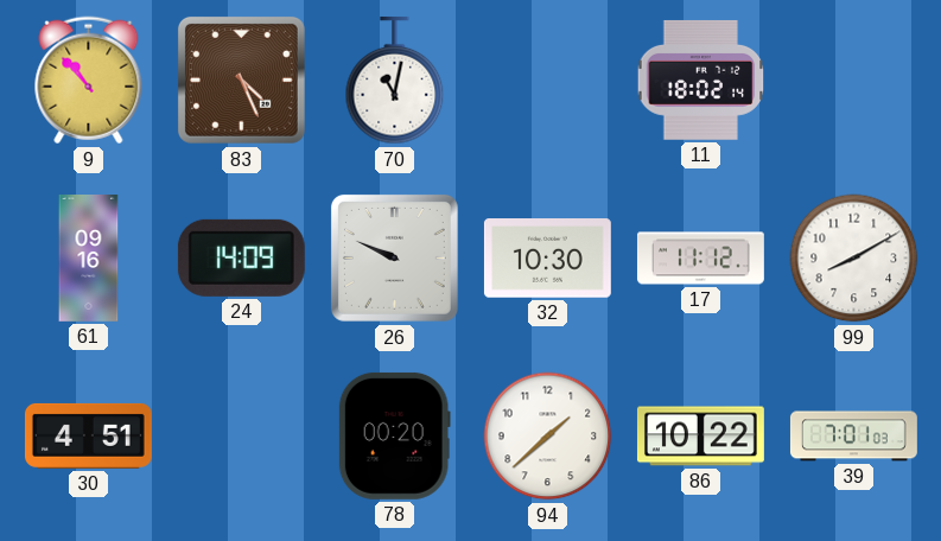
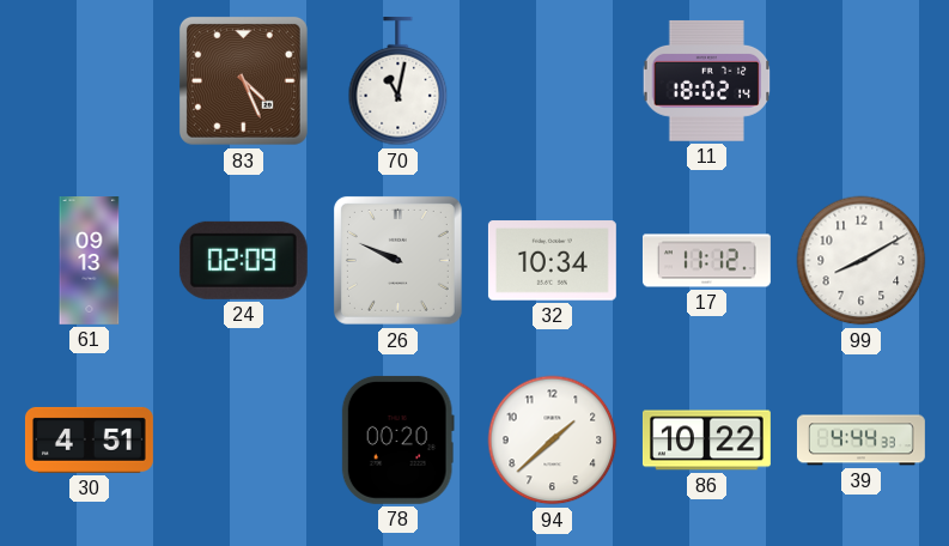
9: 10:53 -> none (89, 81)
61: 09:16 -> 09:13 (90, 261)
24: 14:09 -> 02:09 (243, 260)
32: 10:30 -> 10:34 (552, 261)
39: 7:01 -> 4:44 (860, 441)
